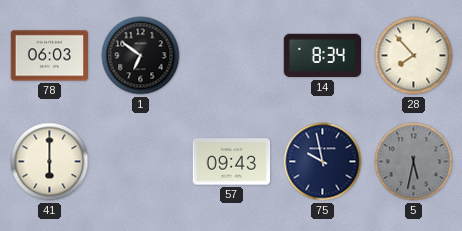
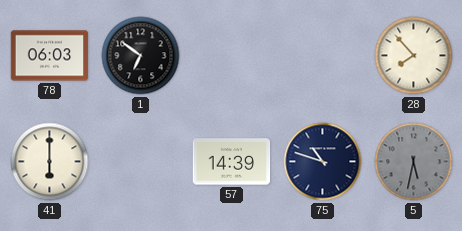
14: 8:34 -> none (323, 56)
57: 09:43 -> 14:39 (232, 162)
75: 9:58 -> 10:48 (323, 162)
